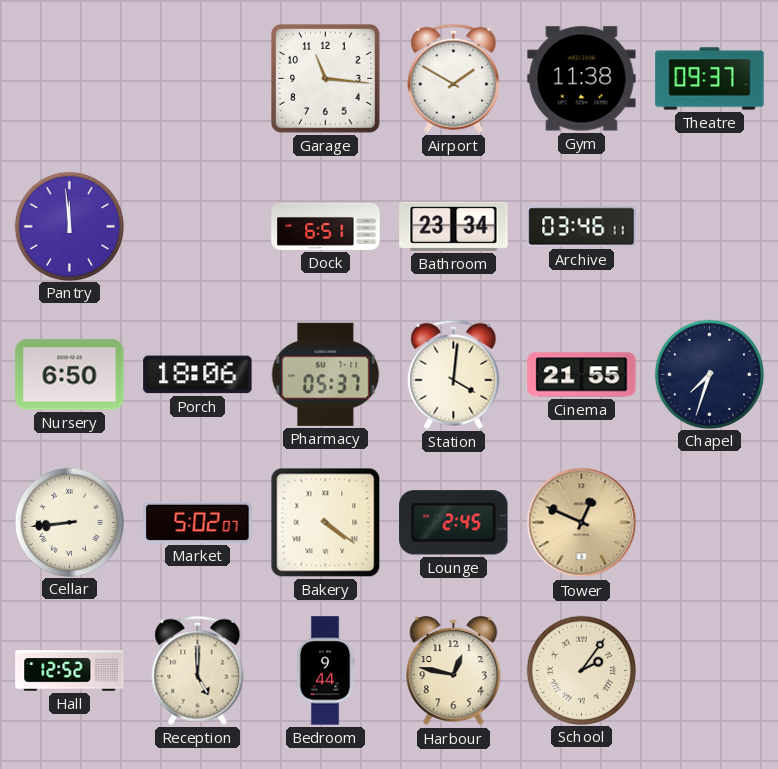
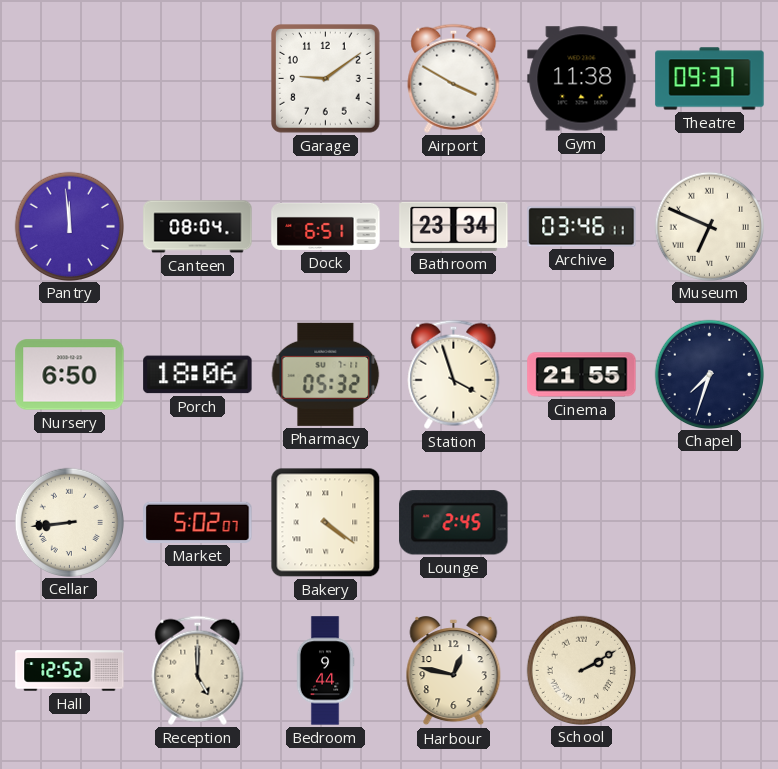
Garage: 11:16 -> 9:09 (326, 79)
Airport: 1:50 -> 3:50 (454, 78)
Canteen: none -> 08:04 (198, 227)
Museum: none -> 6:49 (709, 226)
Pharmacy: 05:37 -> 05:32 (326, 374)
Station: 4:01 -> 3:57 (454, 374)
Tower: 12:49 -> none (582, 523)
School: 2:06 -> 2:10 (581, 670)
